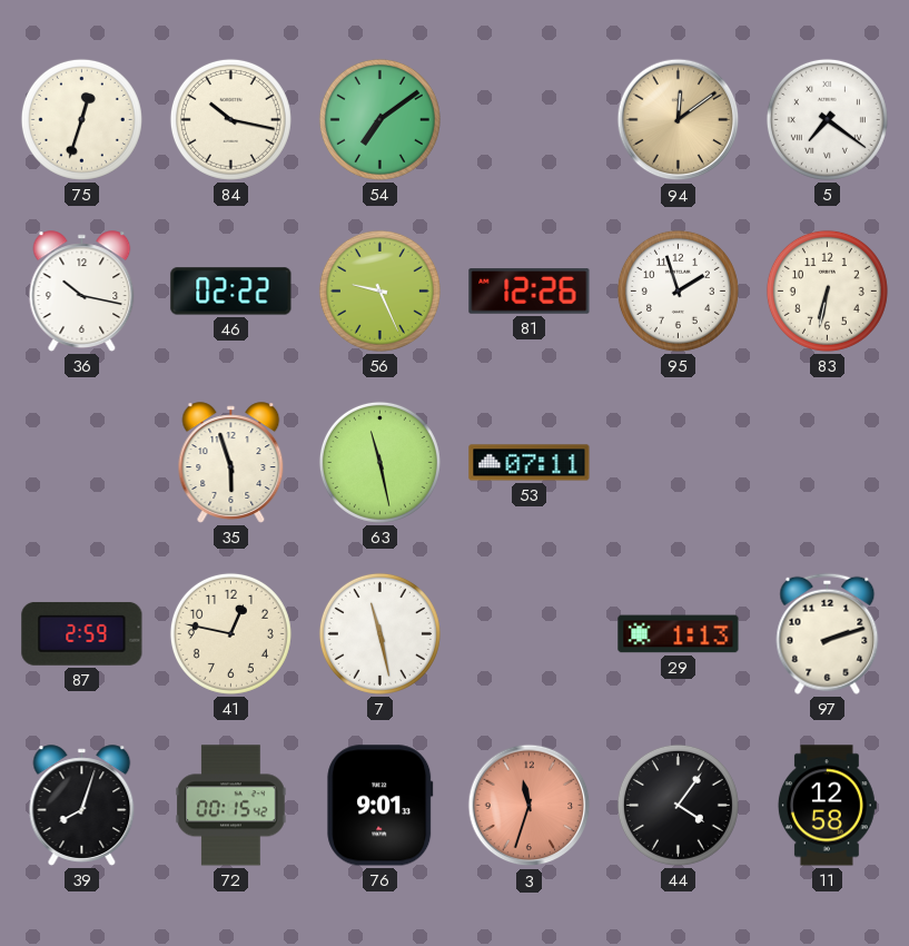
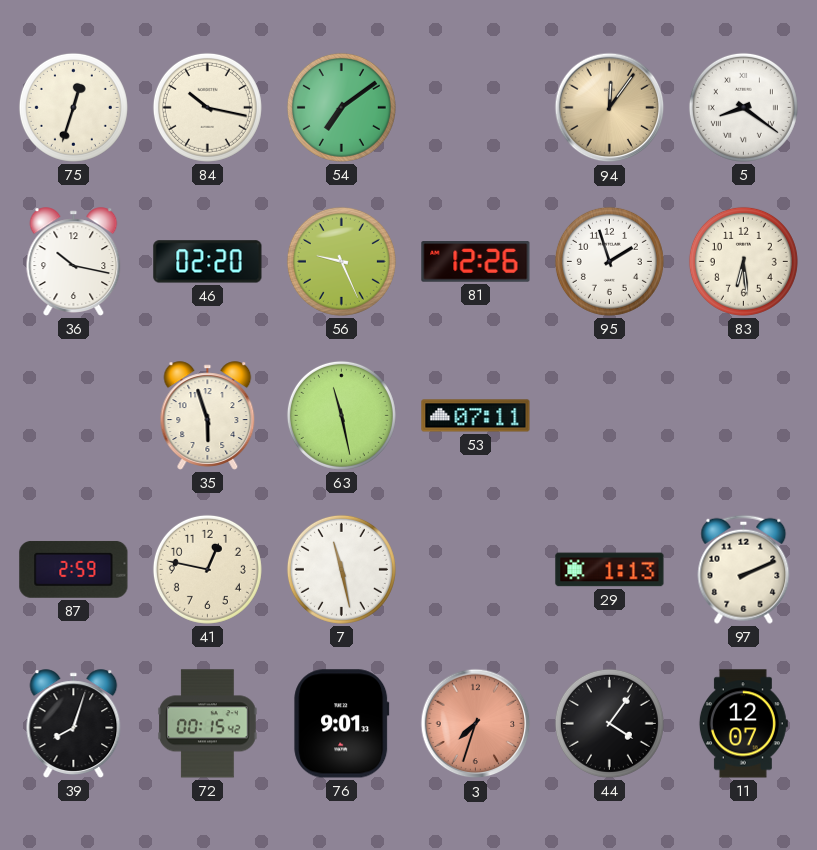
94: 12:09 -> 12:06 (610, 108)
5: 7:21 -> 8:21 (743, 107)
46: 02:22 -> 02:20 (208, 262)
83: 6:32 -> 6:29 (743, 261)
97: 2:12 -> 2:11 (744, 569)
3: 11:33 -> 7:33 (476, 724)
11: 12:58 -> 12:07 (743, 724)
